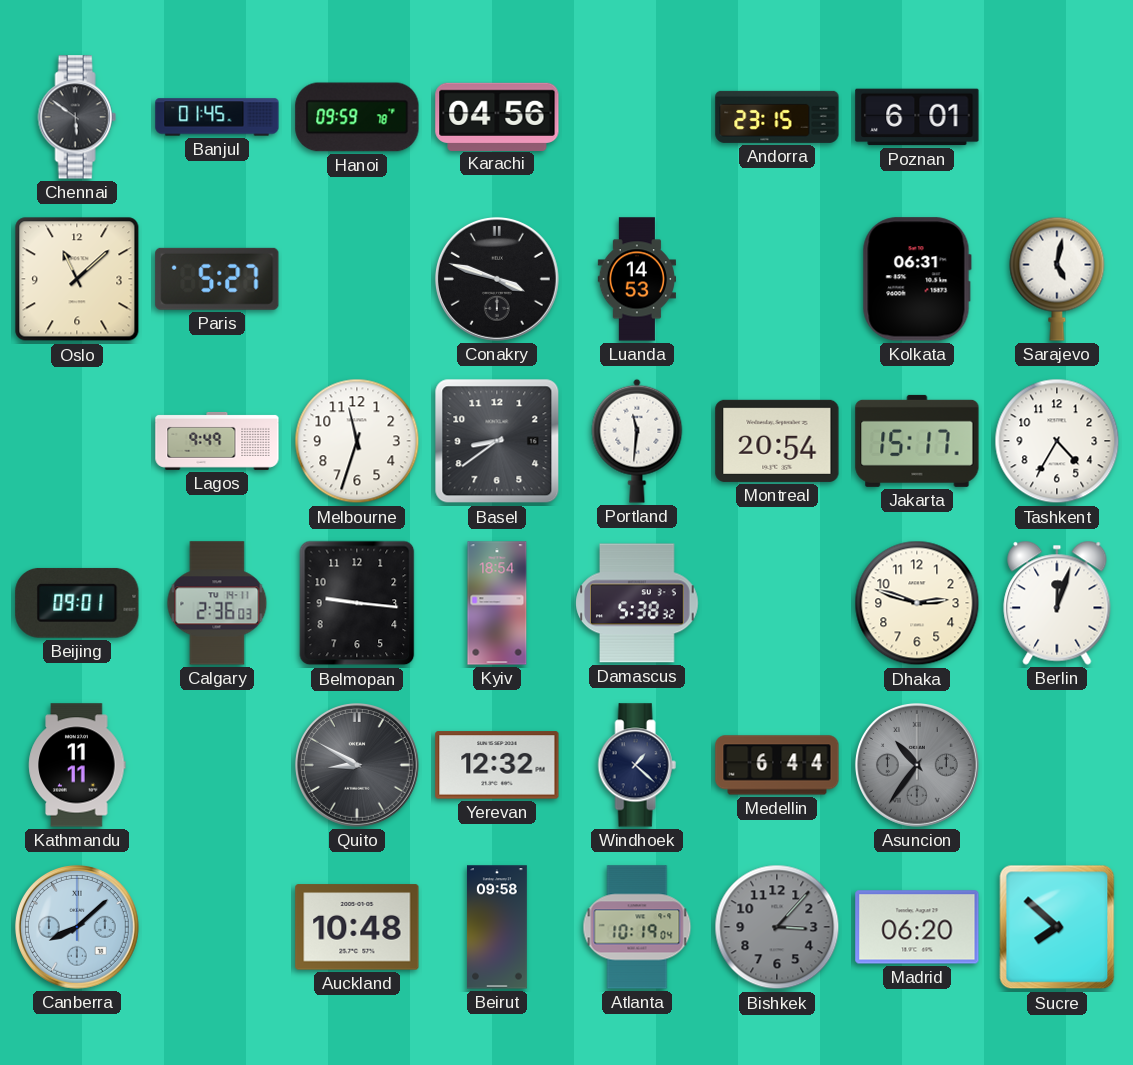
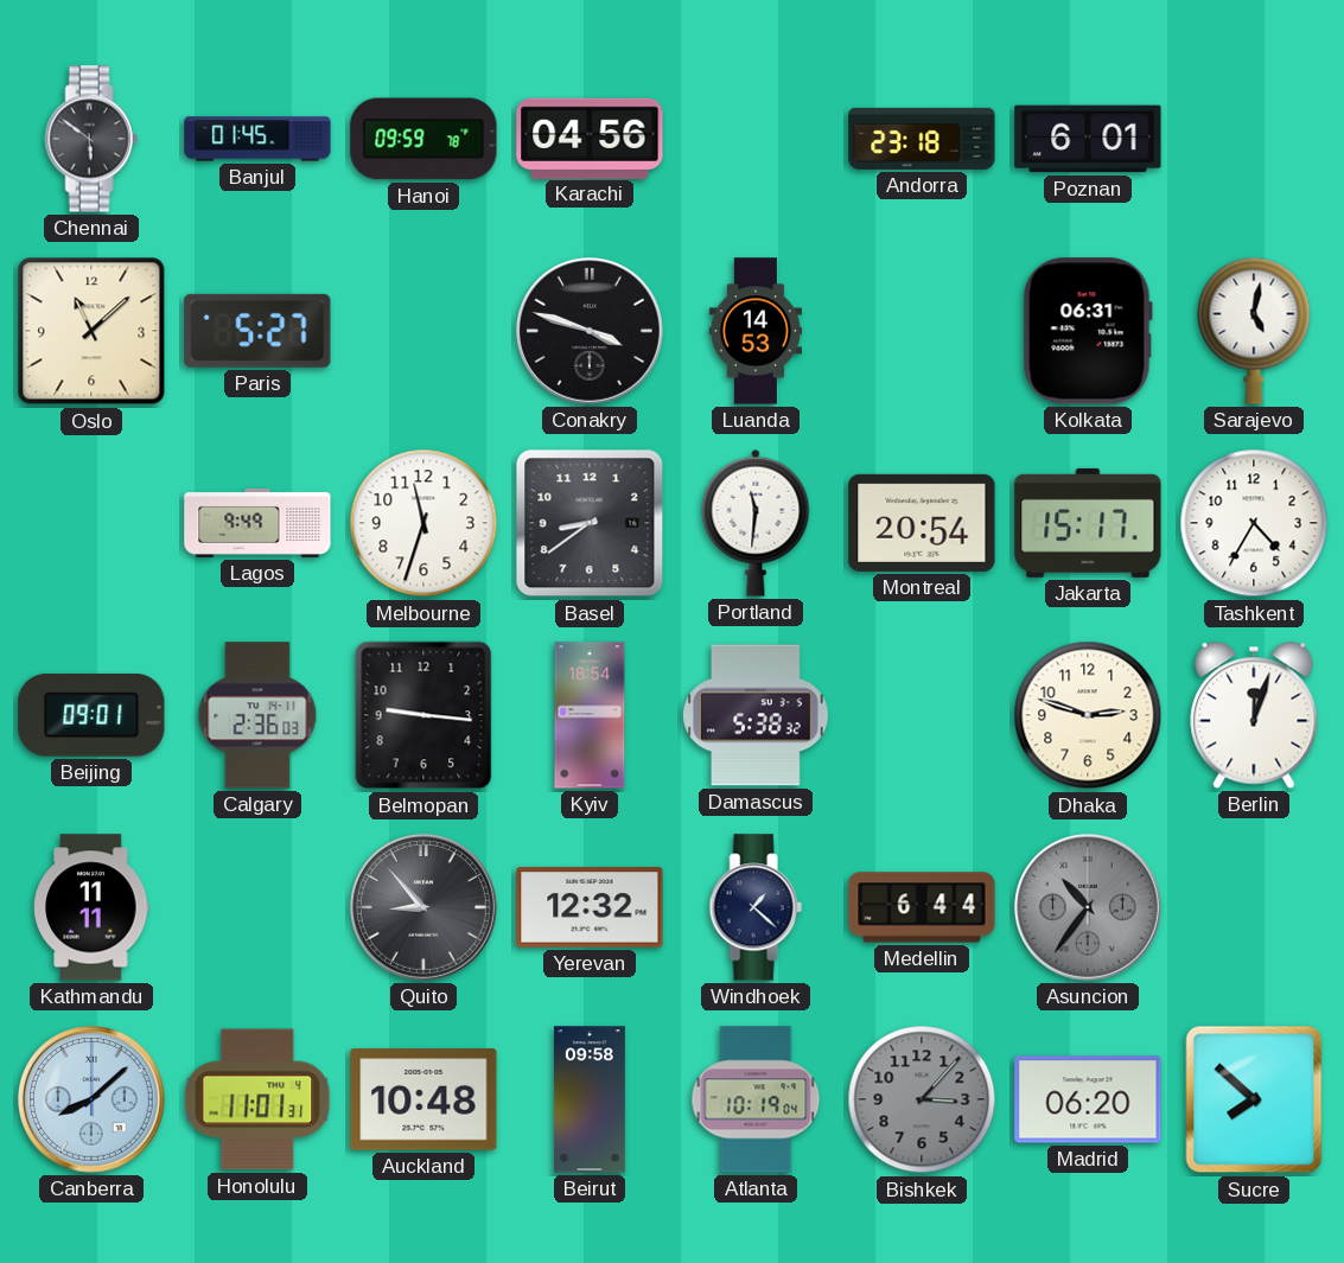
Andorra: 23:15 -> 23:18 (922, 139)
Quito: 8:50 -> 8:53 (423, 907)
Honolulu: none -> 11:01 (257, 1099)
